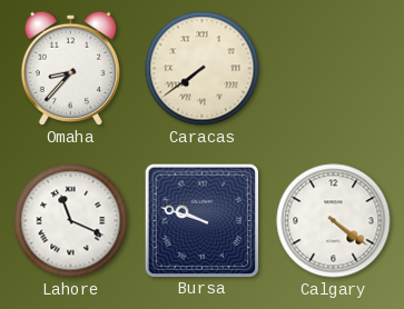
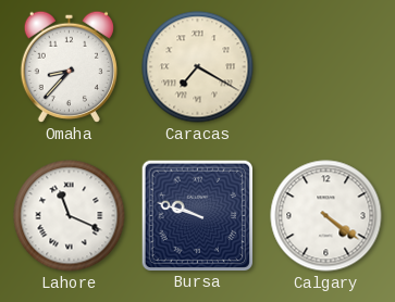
Caracas: 7:39 -> 7:20 (198, 67)
